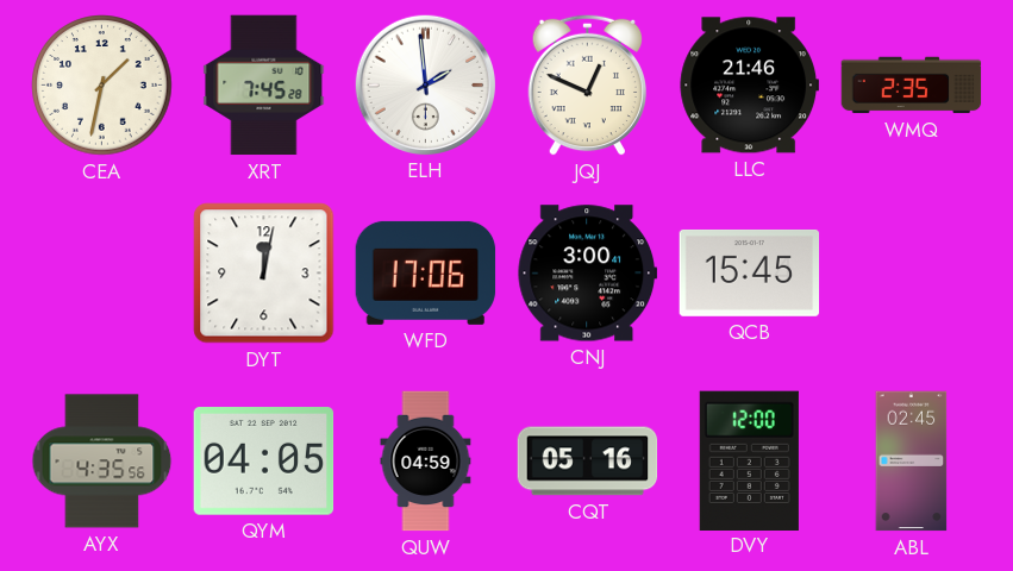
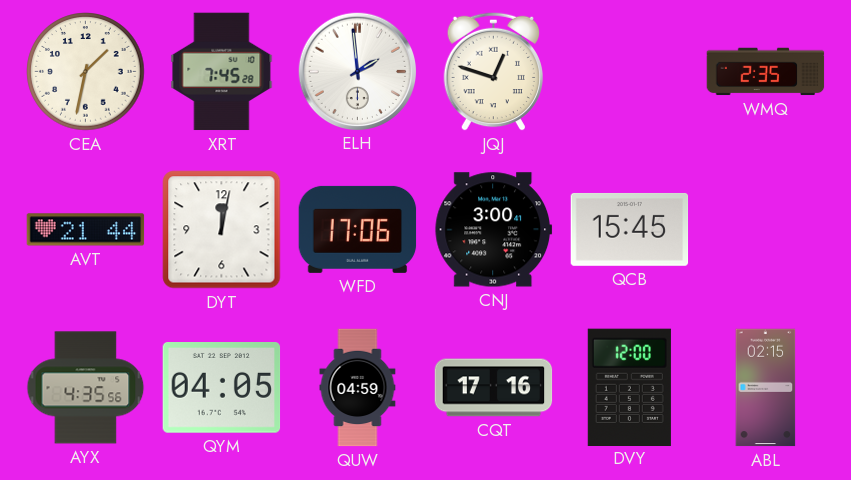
JQJ: 12:49 -> 12:48 (493, 71)
LLC: 21:46 -> none (750, 86)
AVT: none -> 21:44 (86, 230)
CQT: 05:16 -> 17:16 (494, 388)
ABL: 02:45 -> 02:15 (766, 388)
